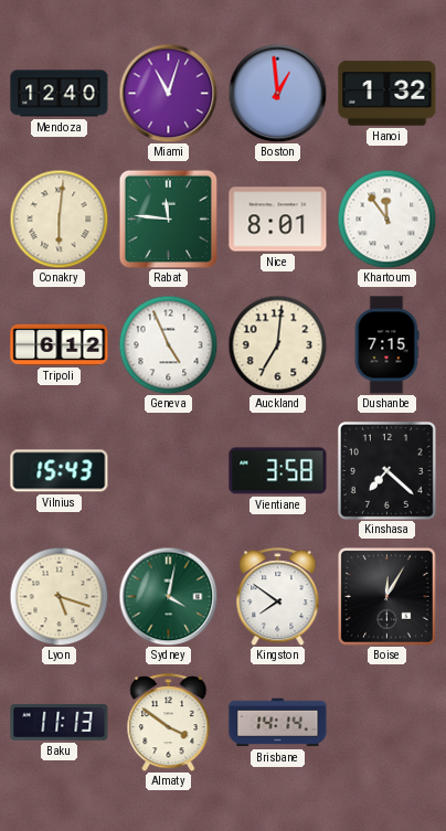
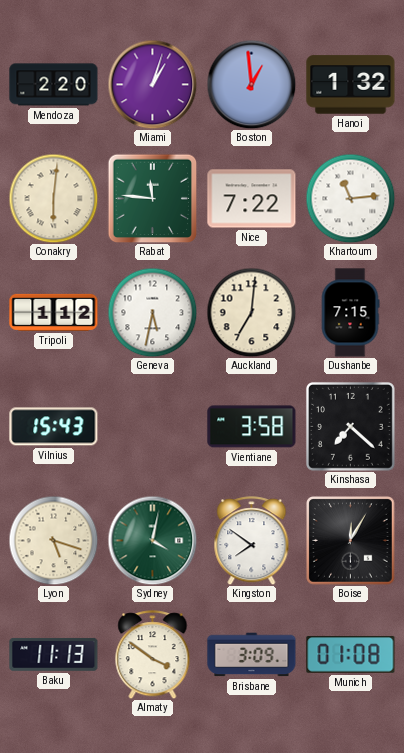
Mendoza: 12:40 -> 2:20 (54, 85)
Miami: 11:03 -> 1:03 (152, 84)
Nice: 8:01 -> 7:22 (252, 199)
Khartoum: 11:54 -> 11:14 (350, 198)
Tripoli: 6:12 -> 1:12 (54, 312)
Geneva: 4:56 -> 5:32 (152, 312)
Brisbane: 14:14 -> 3:09 (252, 655)
Munich: none -> 01:08 (351, 655)
